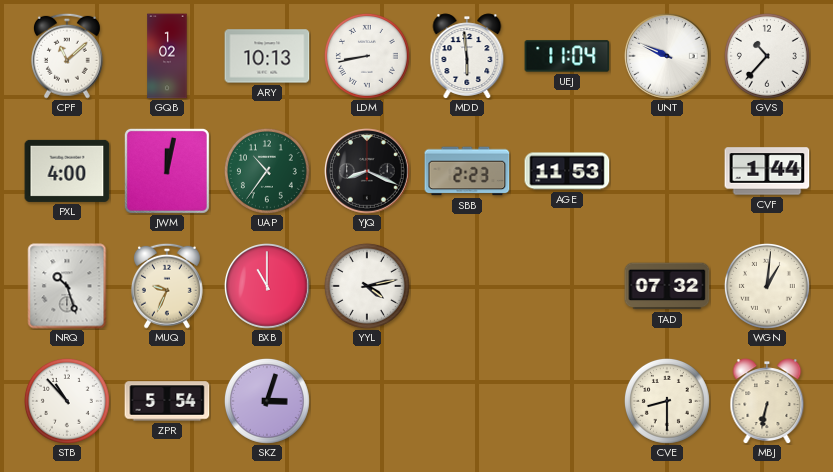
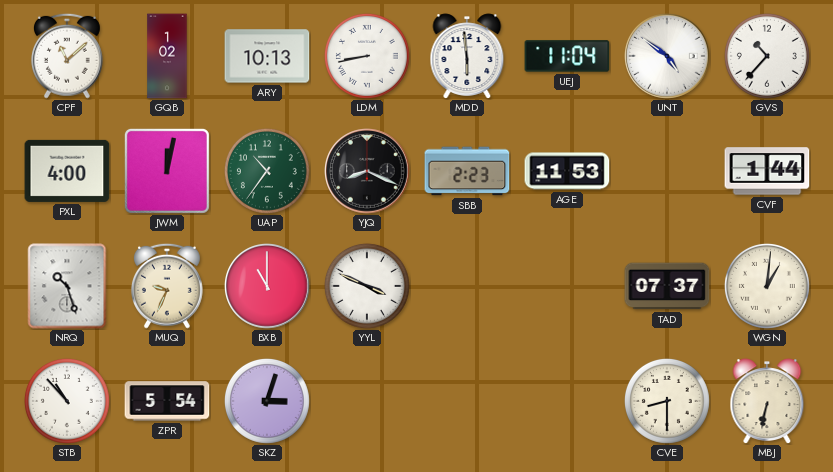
UNT: 9:49 -> 4:51 (668, 57)
YYL: 4:13 -> 3:49 (367, 286)
TAD: 07:32 -> 07:37 (667, 286)
